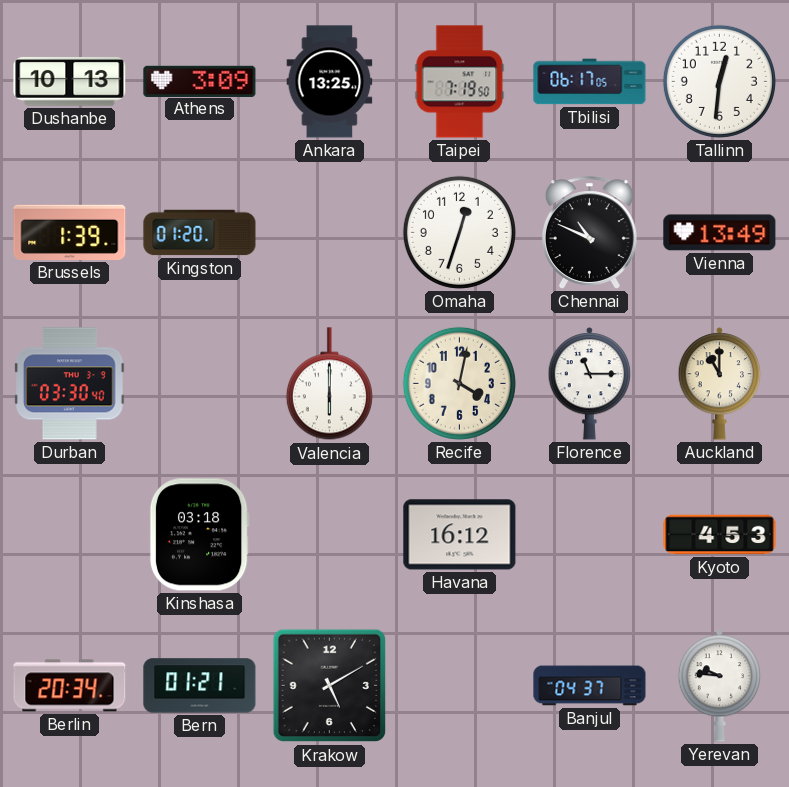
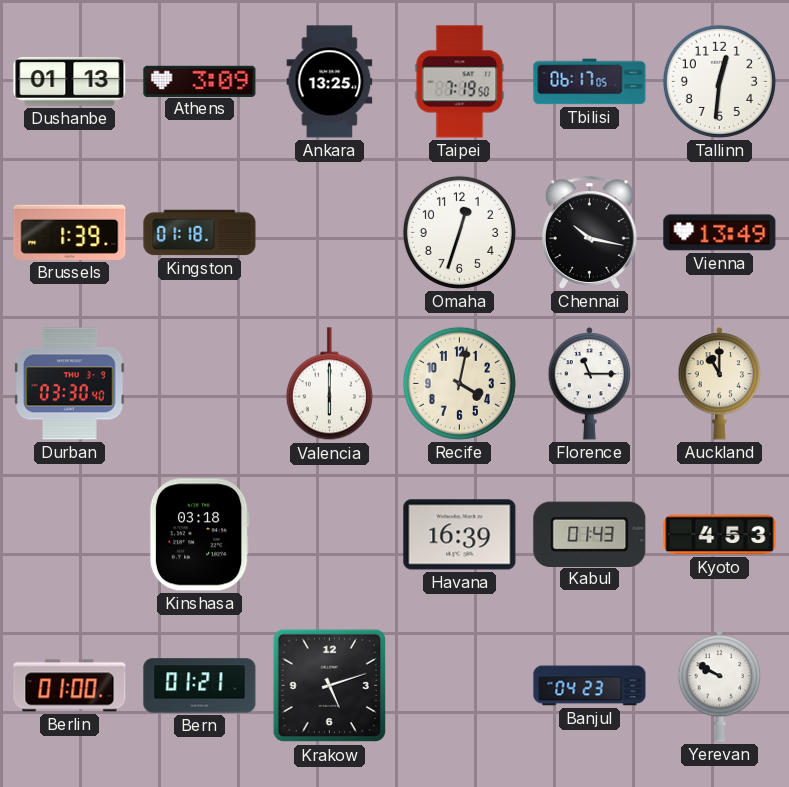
Dushanbe: 10:13 -> 01:13 (70, 81)
Kingston: 01:20 -> 01:18 (200, 233)
Chennai: 10:49 -> 10:17 (589, 233)
Havana: 16:12 -> 16:39 (460, 535)
Kabul: none -> 01:43 (590, 534)
Berlin: 20:34 -> 01:00 (70, 686)
Krakow: 5:10 -> 5:12 (330, 686)
Banjul: 04:37 -> 04:23 (590, 686)
Yerevan: 9:46 -> 9:50 (720, 686)
